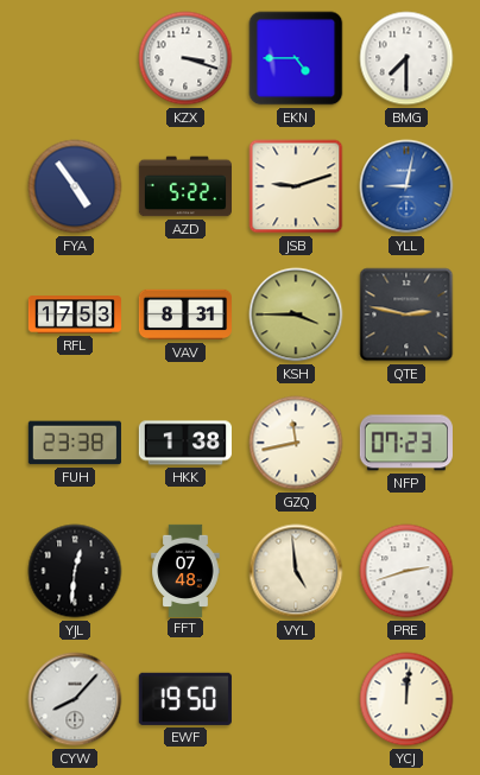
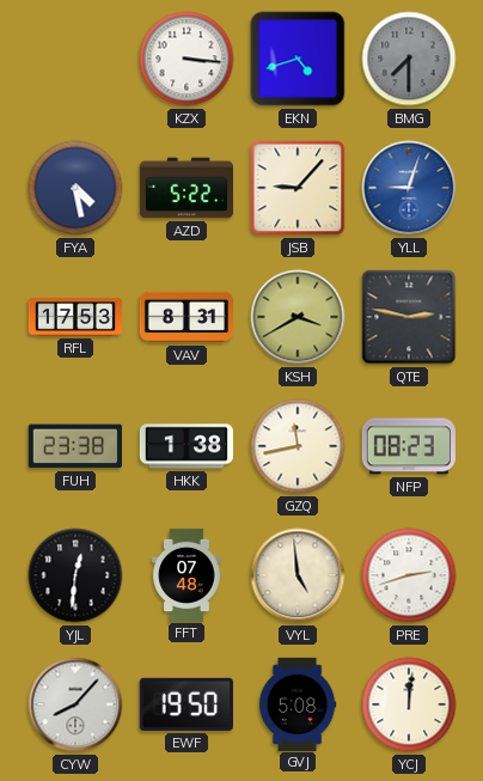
KZX: 3:18 -> 3:16 (187, 59)
EKN: 4:45 -> 4:42 (298, 59)
BMG dial: white -> grey (409, 59)
FYA: 4:54 -> 4:28 (75, 188)
JSB: 9:12 -> 9:07 (298, 188)
YLL: 9:02 -> 9:03 (409, 188)
KSH: 3:45 -> 3:40 (298, 317)
NFP: 07:23 -> 08:23 (409, 446)
GVJ: none -> 5:08 (298, 703)
